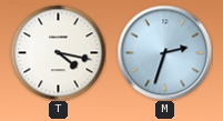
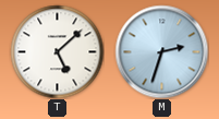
T: 4:17 -> 5:08 (57, 51)
